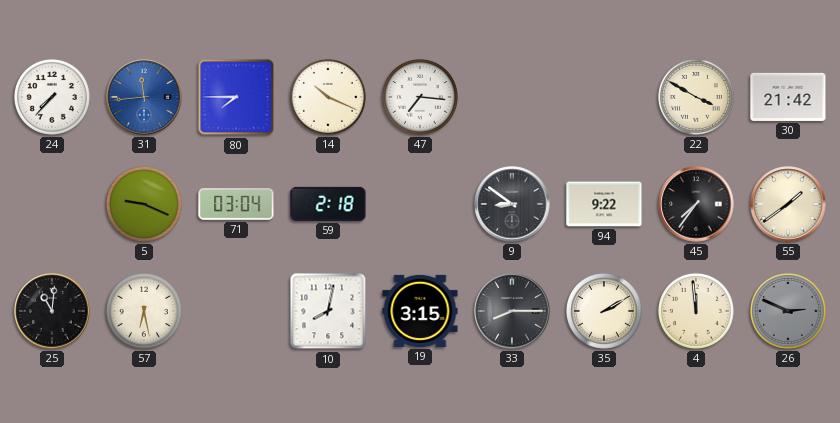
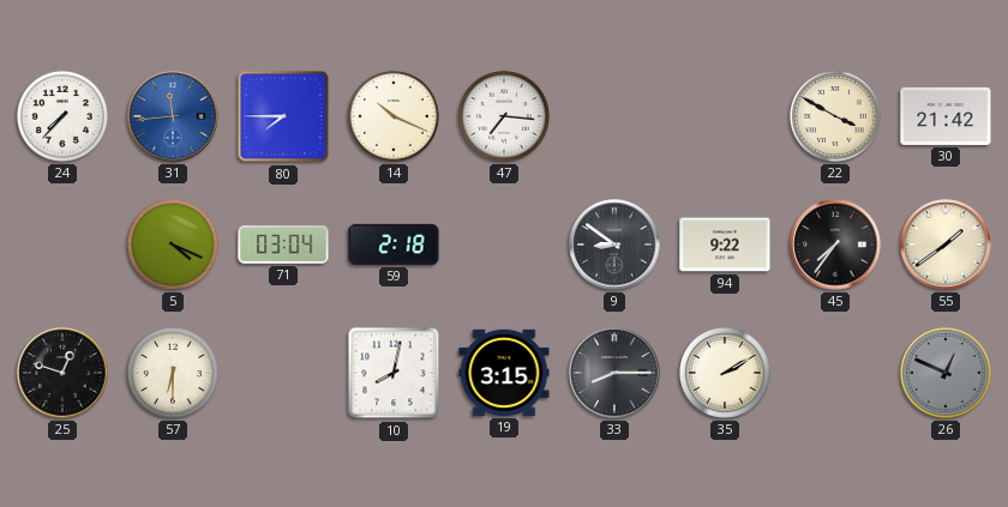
5: 9:19 -> 4:19 (173, 245)
25: 11:01 -> 12:48 (62, 373)
57: 6:28 -> 6:30 (173, 373)
4: 11:59 -> none (696, 311)
26: 2:49 -> 12:49 (946, 373)
